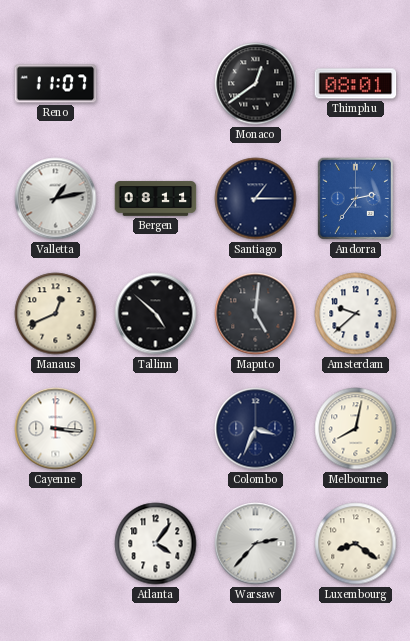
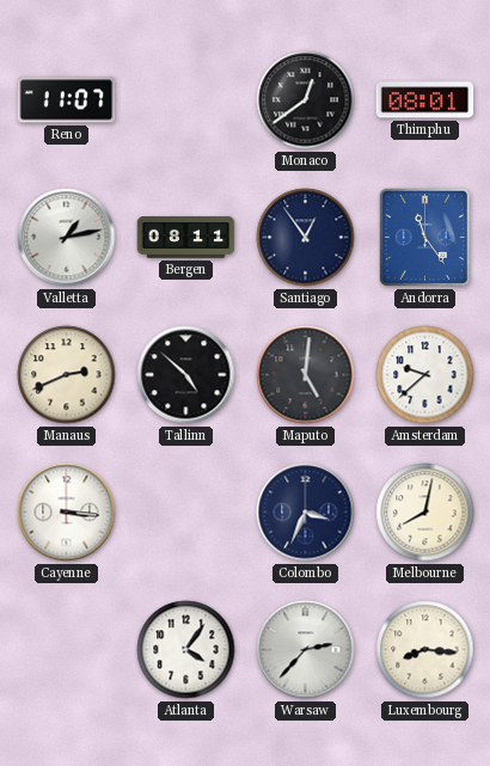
Santiago: 1:15 -> 12:54 (306, 238)
Andorra: 2:36 -> 11:24 (424, 237)
Manaus: 12:41 -> 2:41 (67, 375)
Luxembourg: 8:21 -> 8:16 (425, 650)
